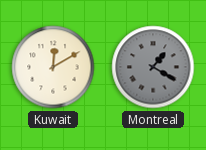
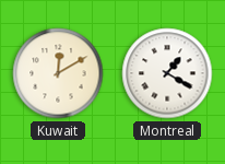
Montreal dial: grey -> white (167, 73)
